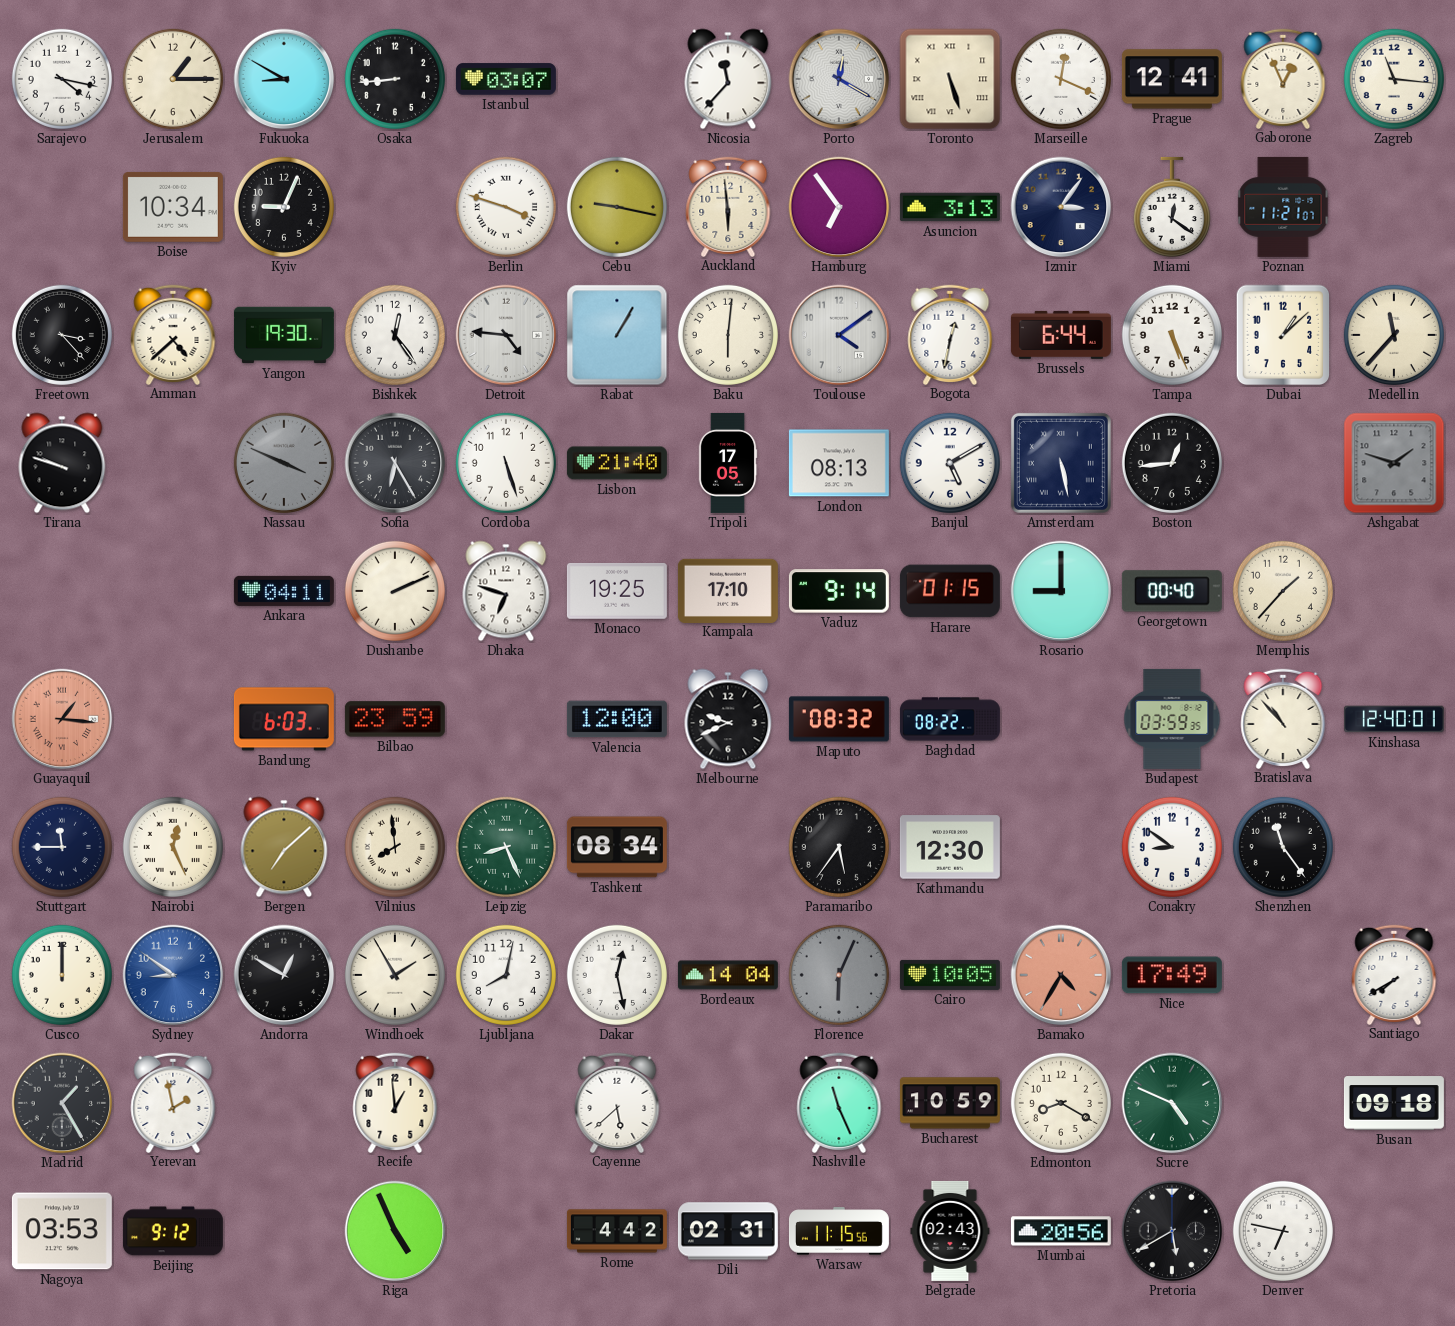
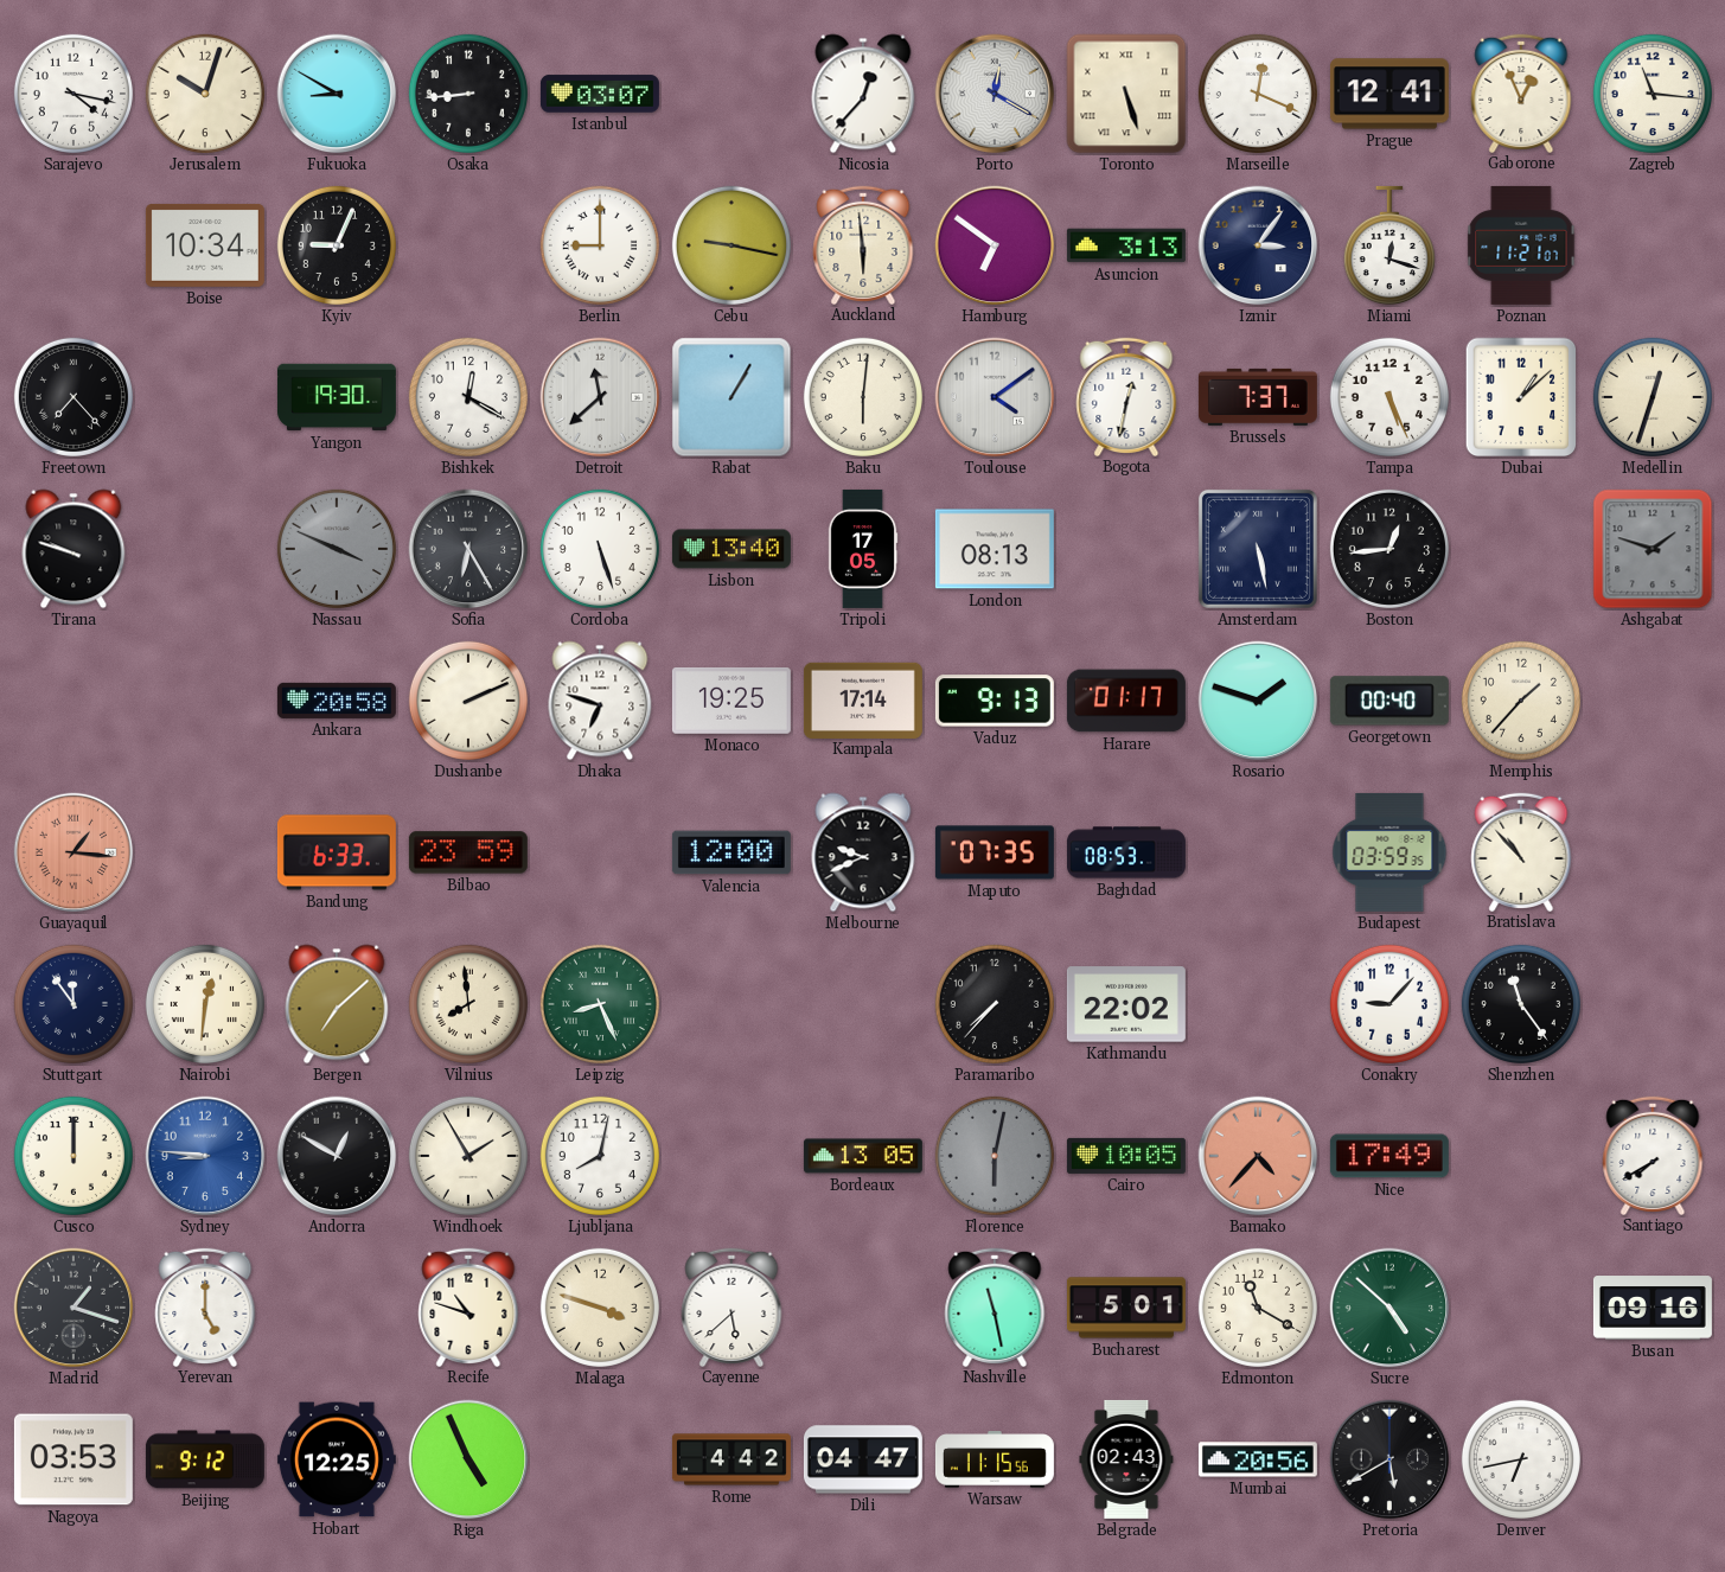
Jerusalem: 1:15 -> 10:03 (205, 94)
Nicosia: 11:37 -> 12:37 (863, 94)
Berlin: 3:48 -> 9:00 (600, 245)
Hamburg: 6:54 -> 6:51 (995, 245)
Miami: 12:21 -> 12:18 (1389, 245)
Freetown: 3:23 -> 7:23 (74, 397)
Amman: 4:38 -> none (173, 334)
Bishkek: 12:24 -> 12:20 (468, 397)
Detroit: 4:46 -> 11:38 (600, 397)
Brussels: 6:44 -> 7:37 (1258, 397)
Medellin: 11:37 -> 12:33 (1653, 397)
Lisbon: 21:40 -> 13:40 (731, 549)
Banjul: 5:10 -> none (950, 463)
Ankara: 04:11 -> 20:58 (337, 701)
Kampala: 17:10 -> 17:14 (863, 699)
Vaduz: 9:14 -> 9:13 (995, 701)
Harare: 01:15 -> 01:17 (1126, 701)
Rosario: 9:00 -> 1:48 (1258, 701)
Bandung: 6:03 -> 6:33 (337, 852)
Maputo: 08:32 -> 07:35 (995, 852)
Baghdad: 08:22 -> 08:53 (1126, 852)
Kinshasa: 12:40 -> none (1394, 719)
Stuttgart: 11:45 -> 11:54 (74, 1004)
Nairobi: 12:26 -> 12:31 (205, 1004)
Tashkent: 08:34 -> none (617, 847)
Paramaribo: 5:36 -> 7:37 (995, 1004)
Kathmandu: 12:30 -> 22:02 (1126, 1004)
Conakry: 8:51 -> 9:07 (1389, 1004)
Sydney: 8:51 -> 8:46 (205, 1156)
Dakar: 12:28 -> none (617, 975)
Bordeaux: 14:04 -> 13:05 (863, 1156)
Florence: 6:04 -> 6:02 (995, 1156)
Bamako: 4:35 -> 4:37 (1258, 1156)
Madrid: 1:25 -> 1:18 (74, 1308)
Yerevan: 1:58 -> 5:00 (205, 1306)
Recife: 12:59 -> 10:48 (468, 1306)
Malaga: none -> 3:48 (600, 1308)
Nashville: 11:26 -> 11:28 (995, 1306)
Bucharest: 10:59 -> 5:01 (1126, 1308)
Edmonton: 8:20 -> 11:20 (1258, 1308)
Sucre: 4:49 -> 4:52 (1389, 1308)
Busan: 09:18 -> 09:16 (1653, 1308)
Hobart: none -> 12:25 (337, 1459)
Dili: 02:31 -> 04:47 (863, 1459)
Denver: 6:47 -> 6:43 (1521, 1459)
